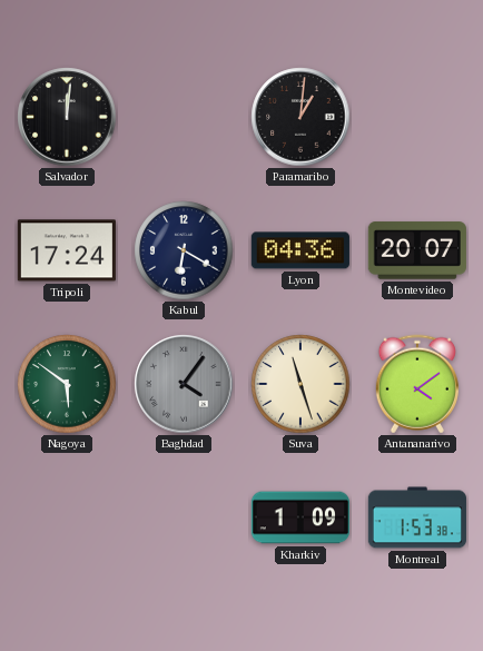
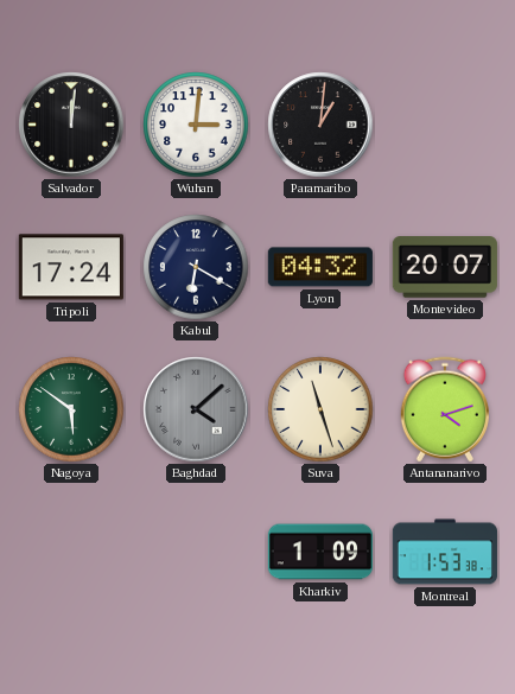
Wuhan: none -> 3:01 (196, 125)
Lyon: 04:36 -> 04:32 (320, 267)
Baghdad: 4:06 -> 4:08 (196, 409)
Antananarivo: 4:09 -> 4:12 (445, 409)
